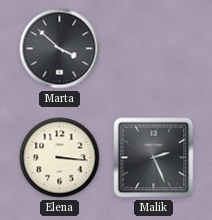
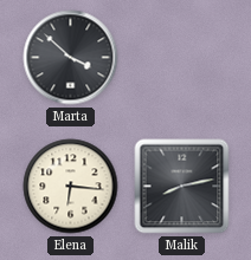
Elena: 3:16 -> 6:16 (71, 187)
Malik: 2:26 -> 8:13 (182, 187)
